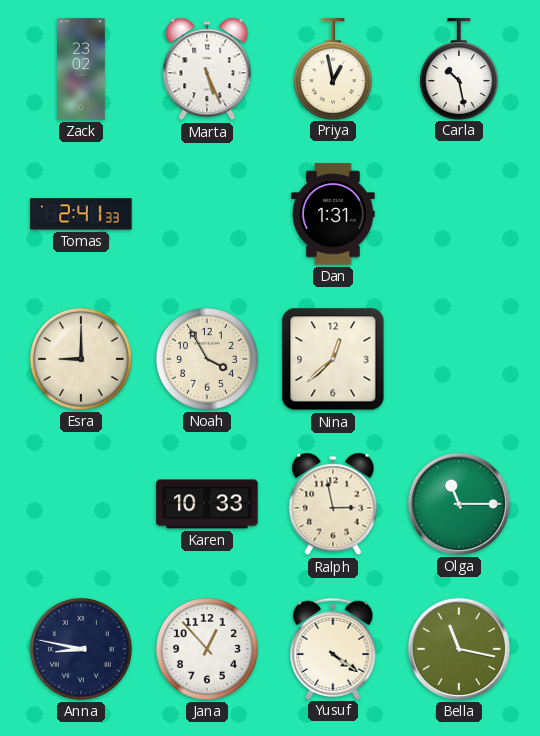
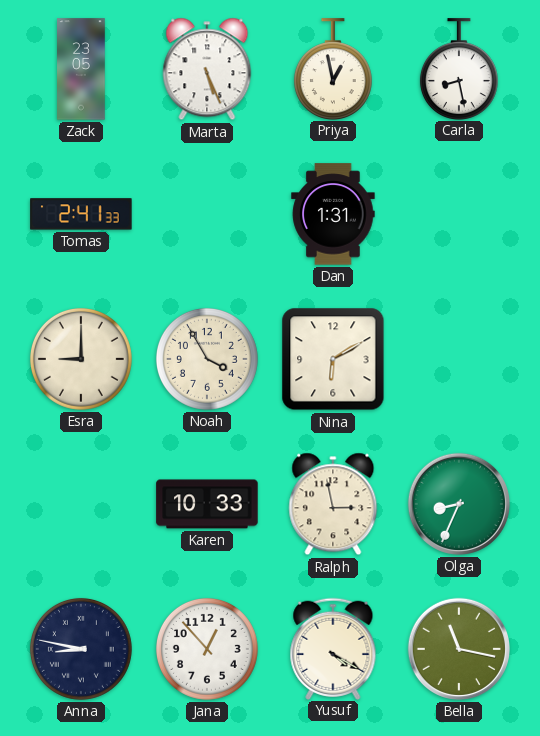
Zack: 23:02 -> 23:05 (81, 69)
Carla: 10:28 -> 8:28 (459, 69)
Nina: 12:38 -> 6:10 (333, 359)
Olga: 11:15 -> 8:34 (459, 504)
Yusuf: 4:21 -> 4:20 (333, 648)
